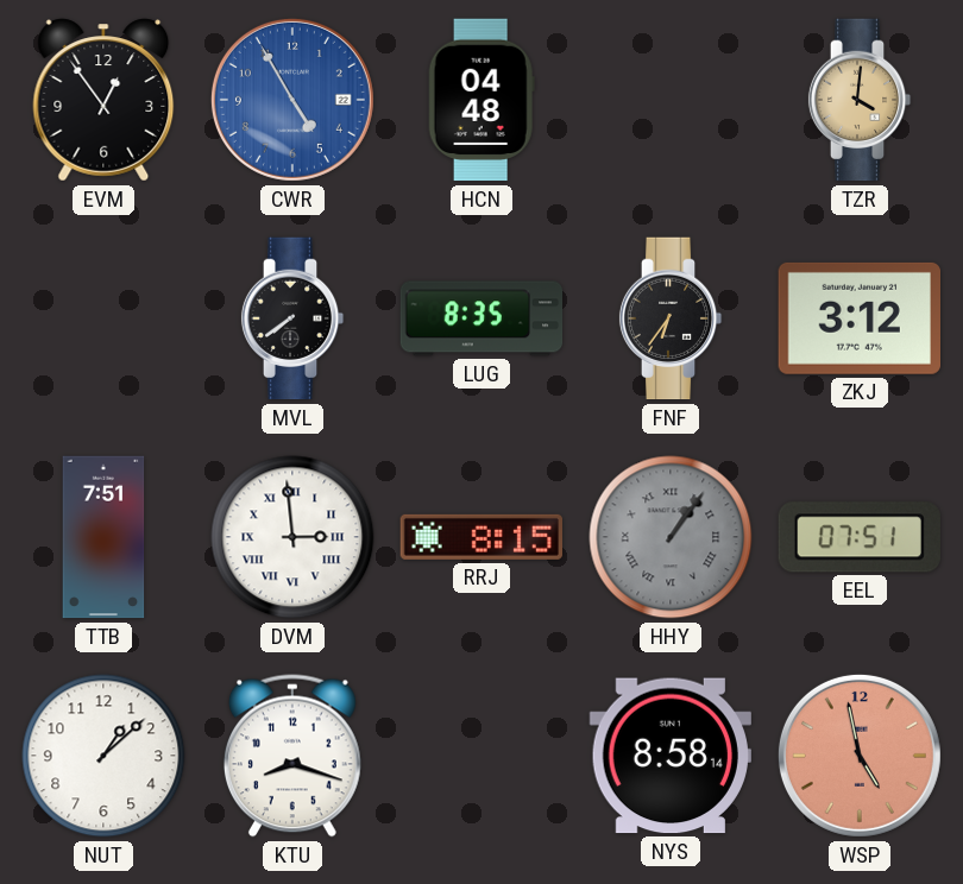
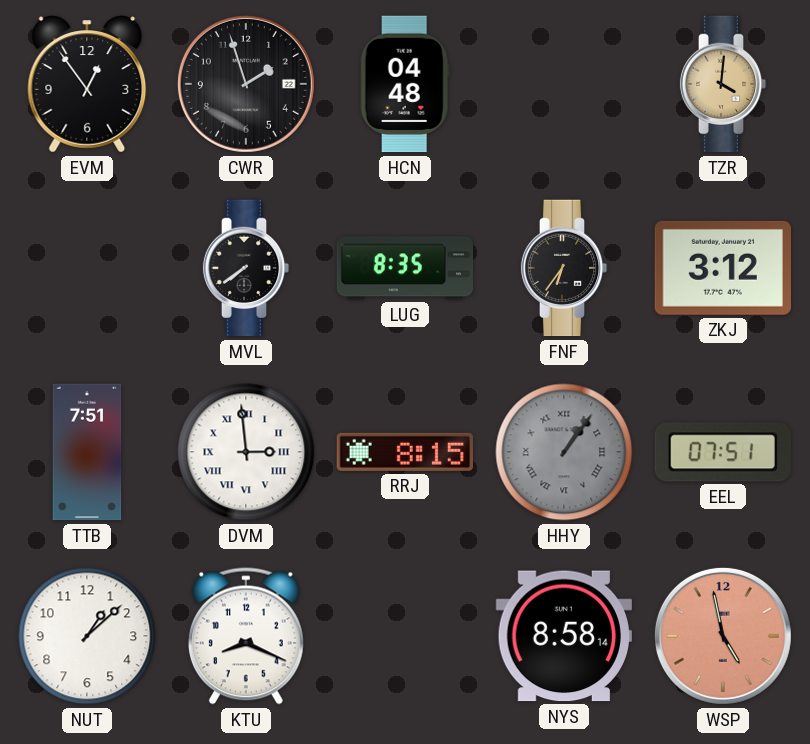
CWR: 4:55 -> 1:57 (246, 84)
CWR dial: blue -> black (246, 84)
KTU: 8:18 -> 8:19 (246, 636)
